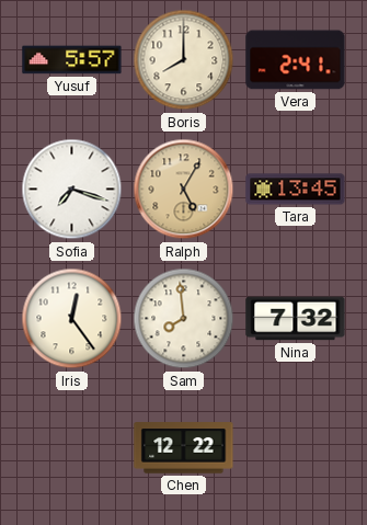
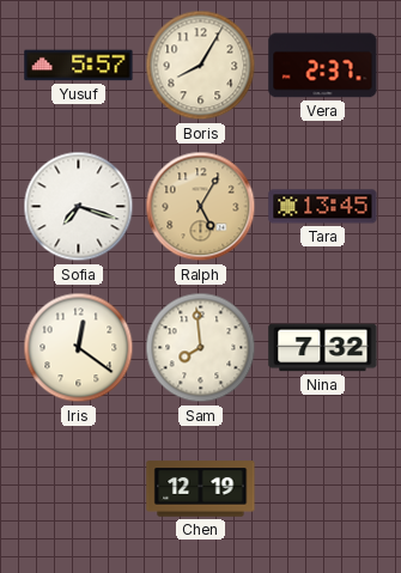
Boris: 8:00 -> 8:05 (201, 66)
Vera: 2:41 -> 2:37 (323, 66)
Iris: 12:24 -> 12:21 (79, 348)
Chen: 12:22 -> 12:19 (201, 489)
